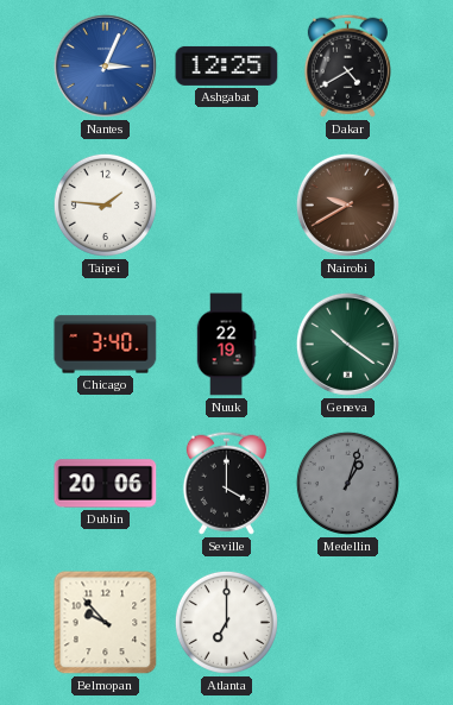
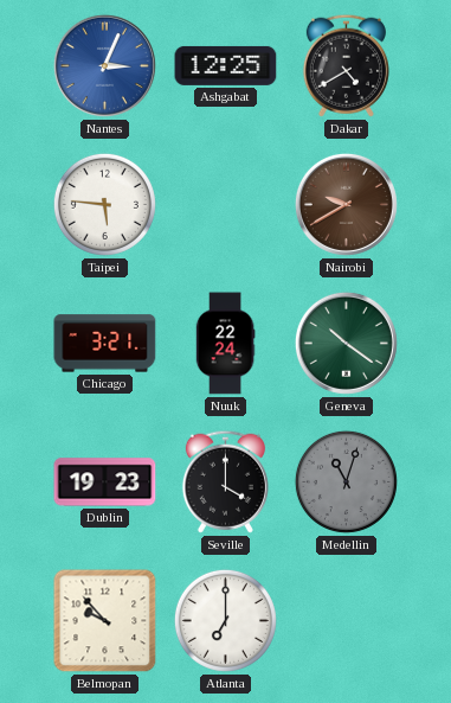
Taipei: 1:46 -> 5:46 (104, 204)
Chicago: 3:40 -> 3:21 (105, 344)
Nuuk: 22:19 -> 22:24 (225, 344)
Dublin: 20:06 -> 19:23 (105, 482)
Medellin: 1:03 -> 11:03 (346, 481)
